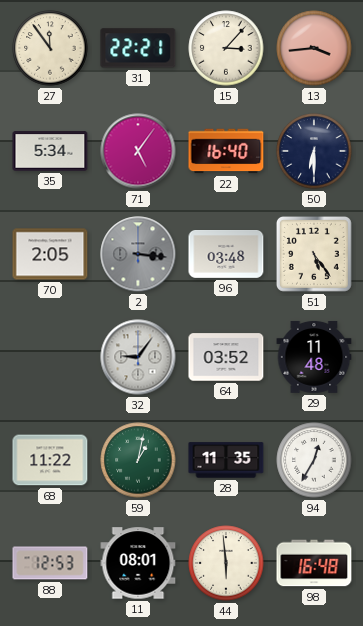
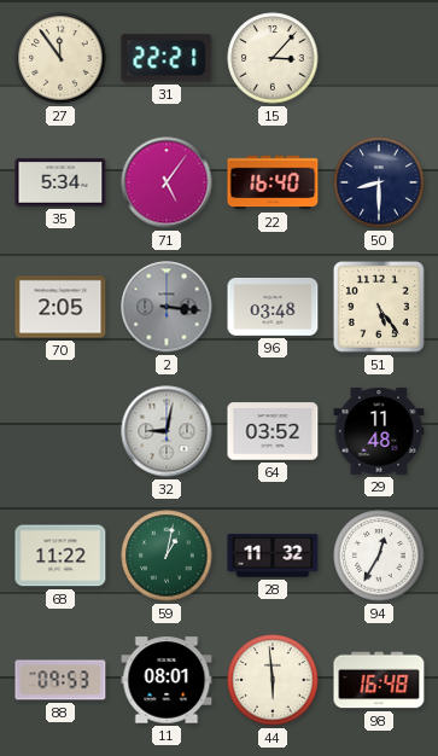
13: 3:44 -> none (314, 48)
50: 6:30 -> 8:30 (379, 182)
32: 9:06 -> 9:02 (167, 431)
28: 11:35 -> 11:32 (273, 556)
88: 12:53 -> 09:53 (60, 680)
